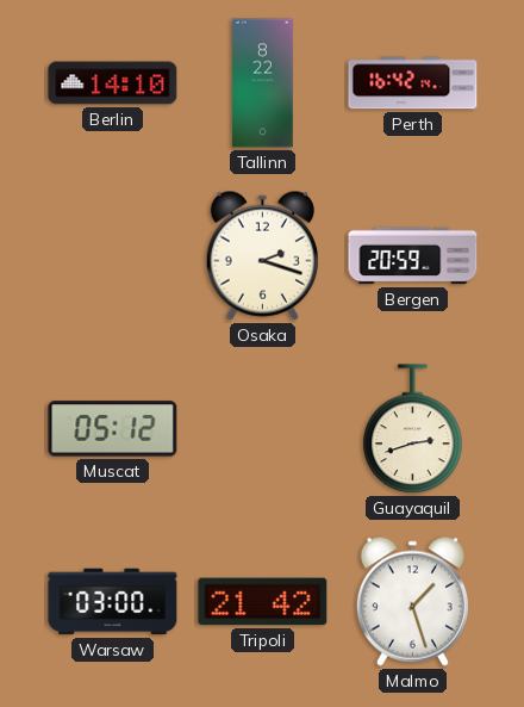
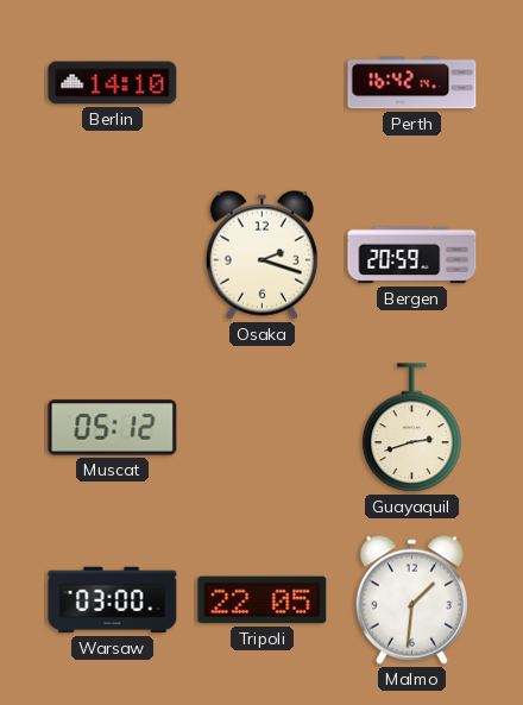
Tallinn: 8:22 -> none (262, 83)
Tripoli: 21:42 -> 22:05 (263, 600)
Malmo: 1:27 -> 1:31 (411, 599)
